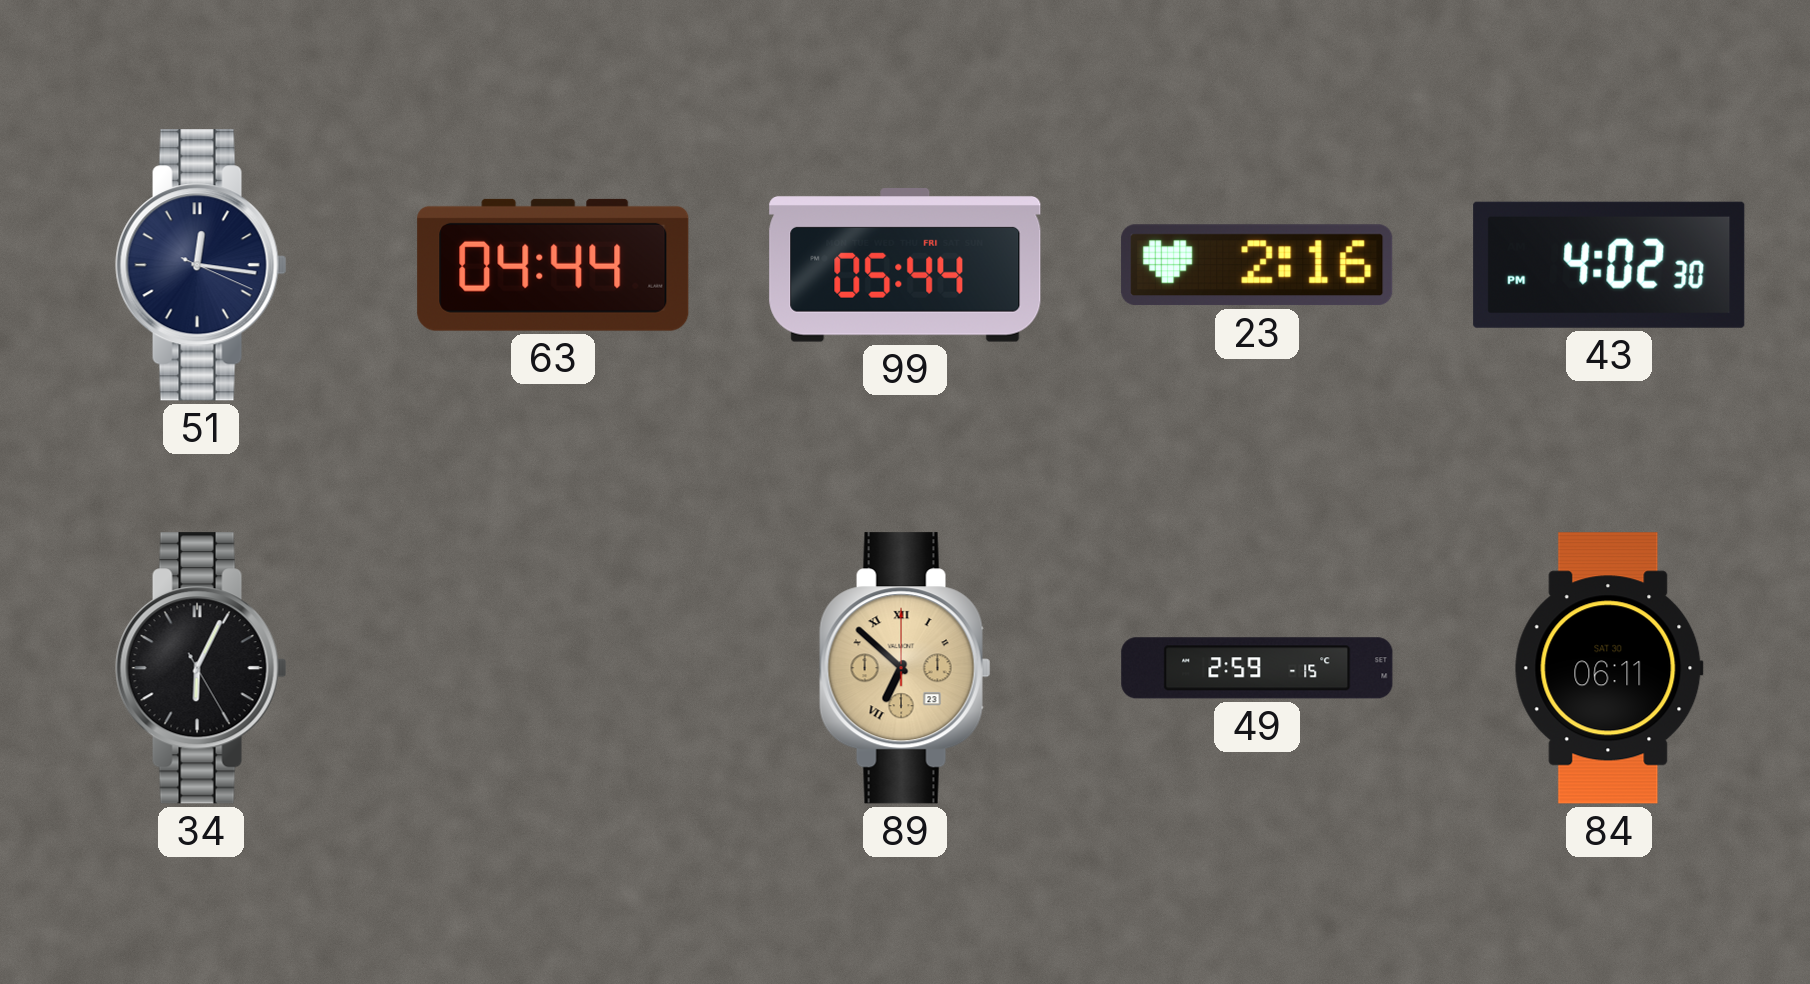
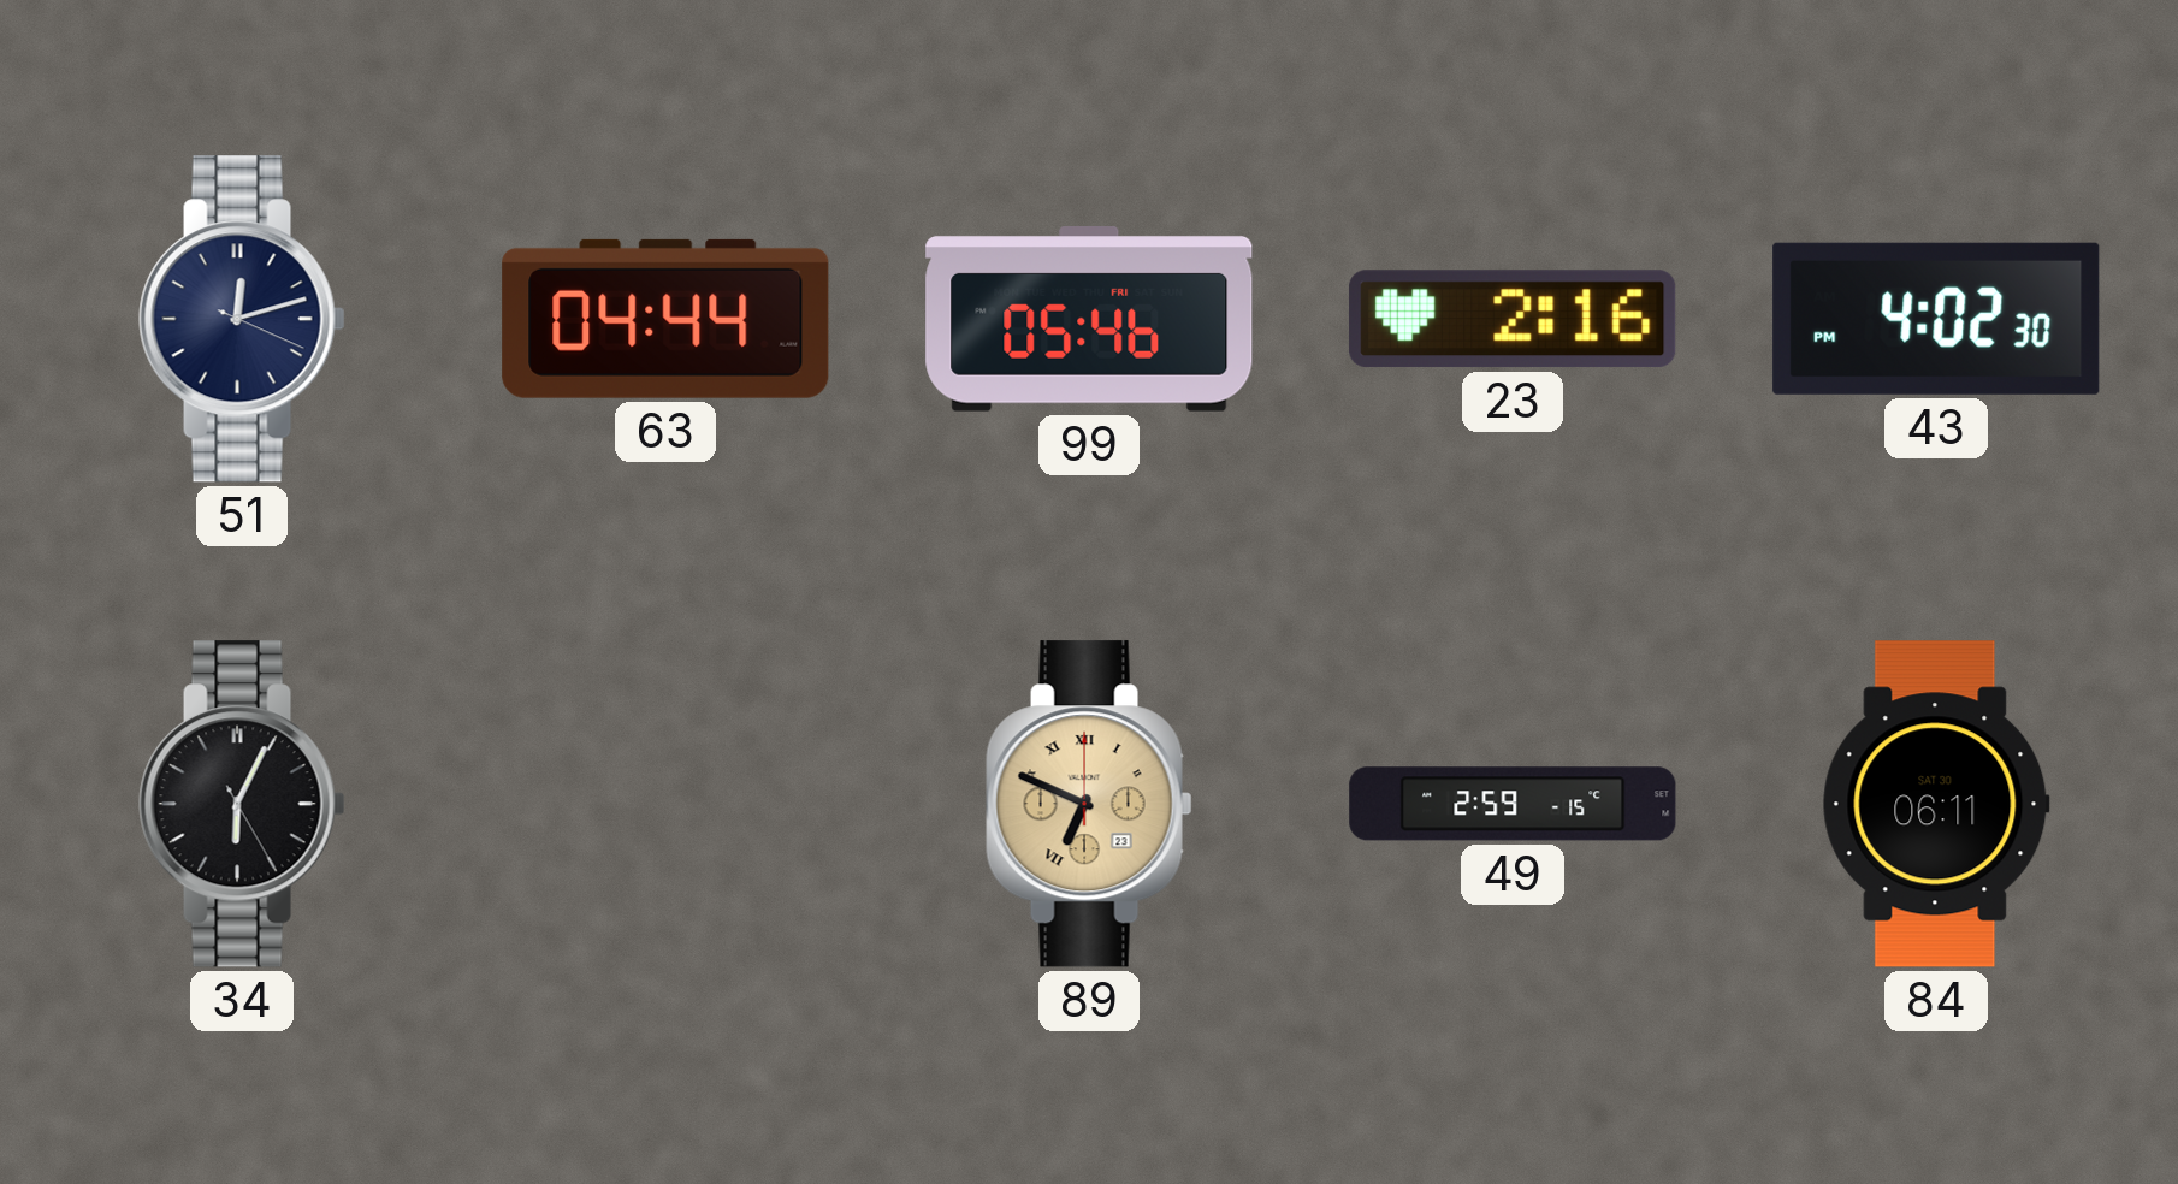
51: 12:16 -> 12:12 (242, 319)
99: 05:44 -> 05:46 (1089, 320)
89: 6:52 -> 6:49 (1089, 804)
